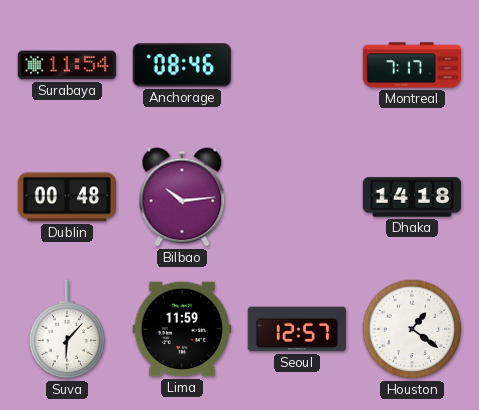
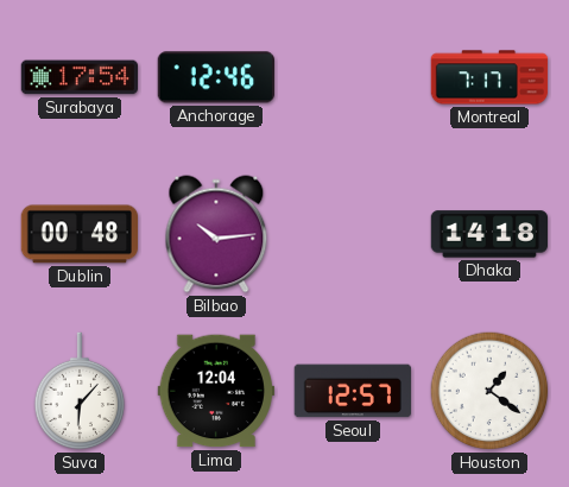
Surabaya: 11:54 -> 17:54 (78, 77)
Anchorage: 08:46 -> 12:46 (216, 77)
Lima: 11:59 -> 12:04 (215, 391)
